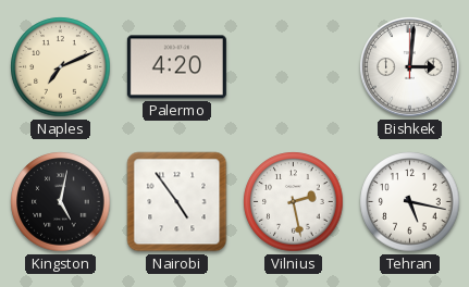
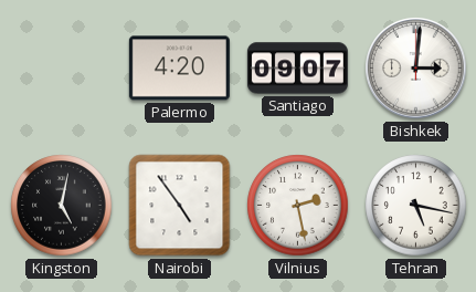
Naples: 7:11 -> none (61, 67)
Santiago: none -> 09:07 (297, 69)
